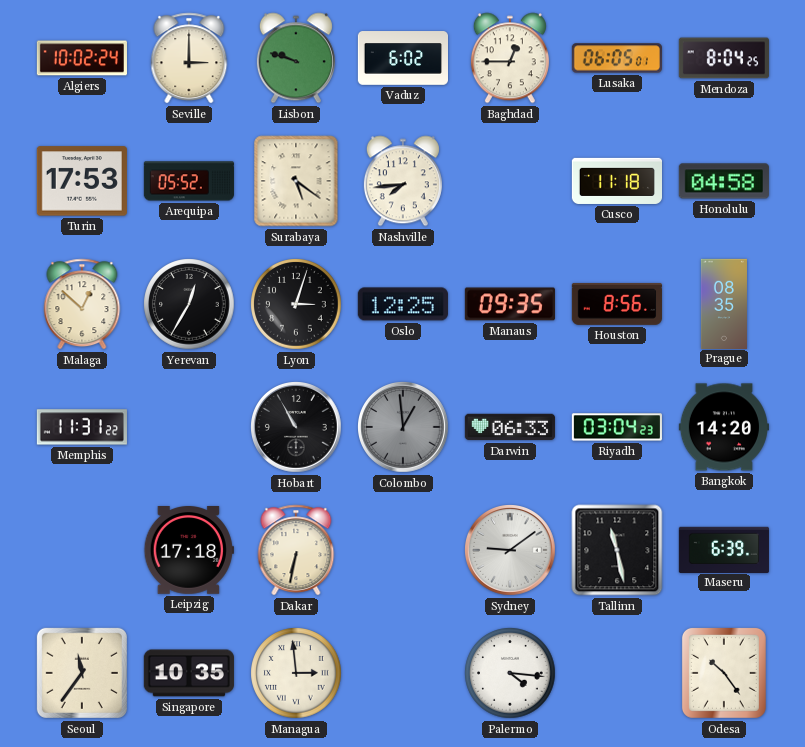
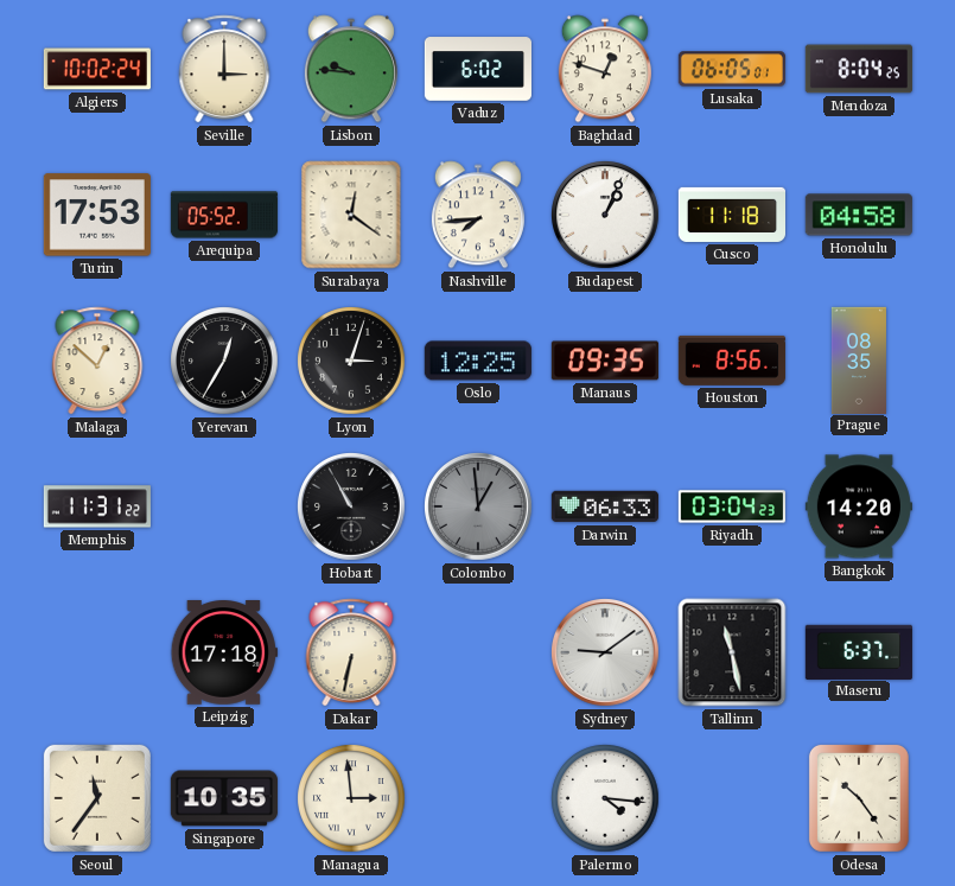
Lisbon: 9:48 -> 9:46 (351, 69)
Baghdad: 12:45 -> 12:48 (605, 69)
Surabaya: 5:21 -> 12:21 (351, 215)
Budapest: none -> 1:04 (606, 216)
Maseru: 6:39 -> 6:37 (859, 651)
